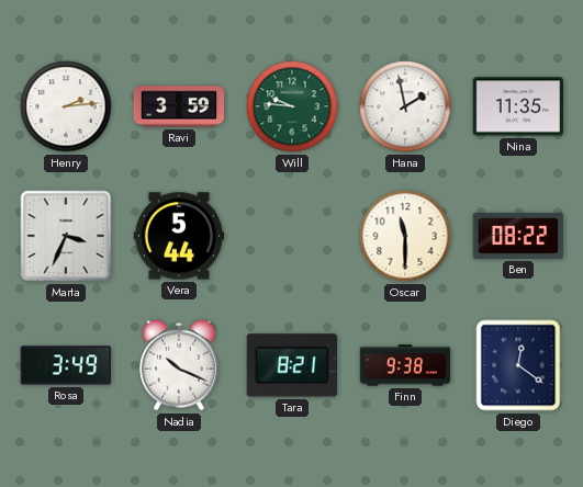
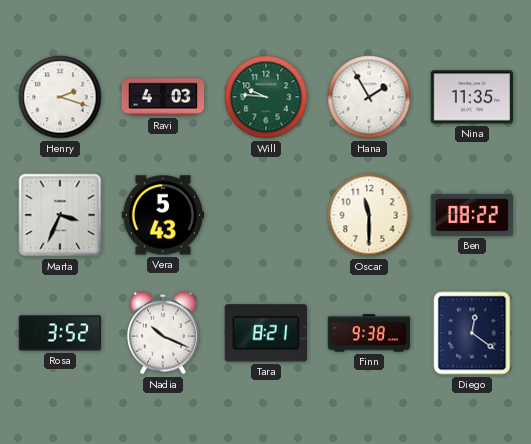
Henry: 2:14 -> 2:18 (60, 97)
Ravi: 3:59 -> 4:03 (163, 97)
Hana: 1:58 -> 1:55 (369, 97)
Vera: 5:44 -> 5:43 (163, 215)
Rosa: 3:49 -> 3:52 (60, 333)
